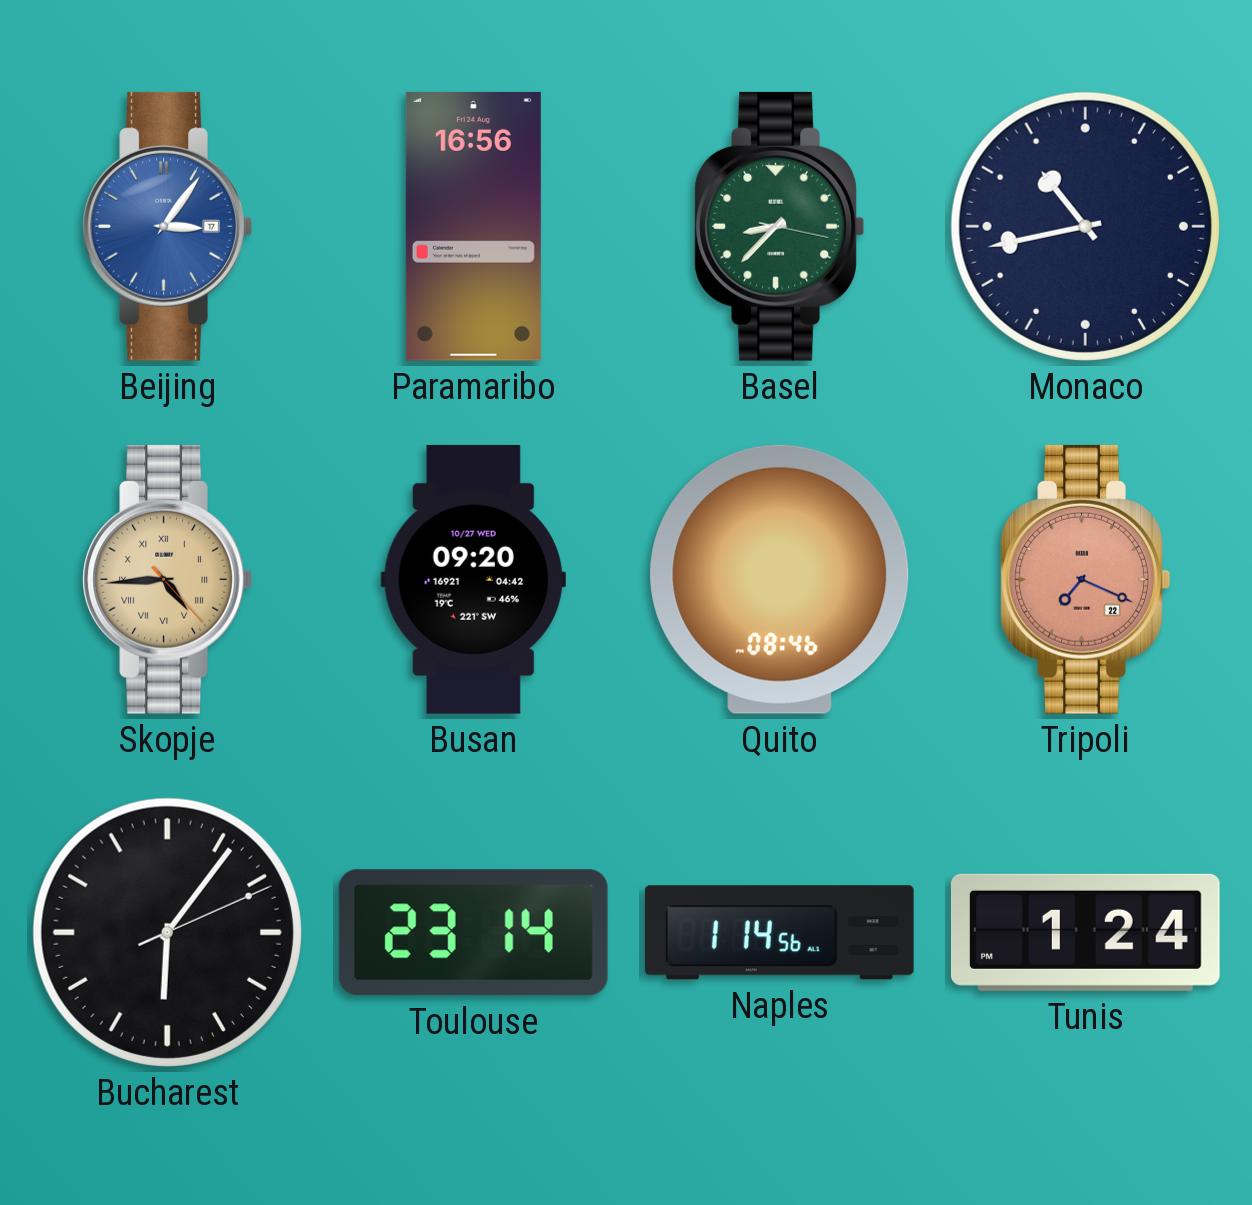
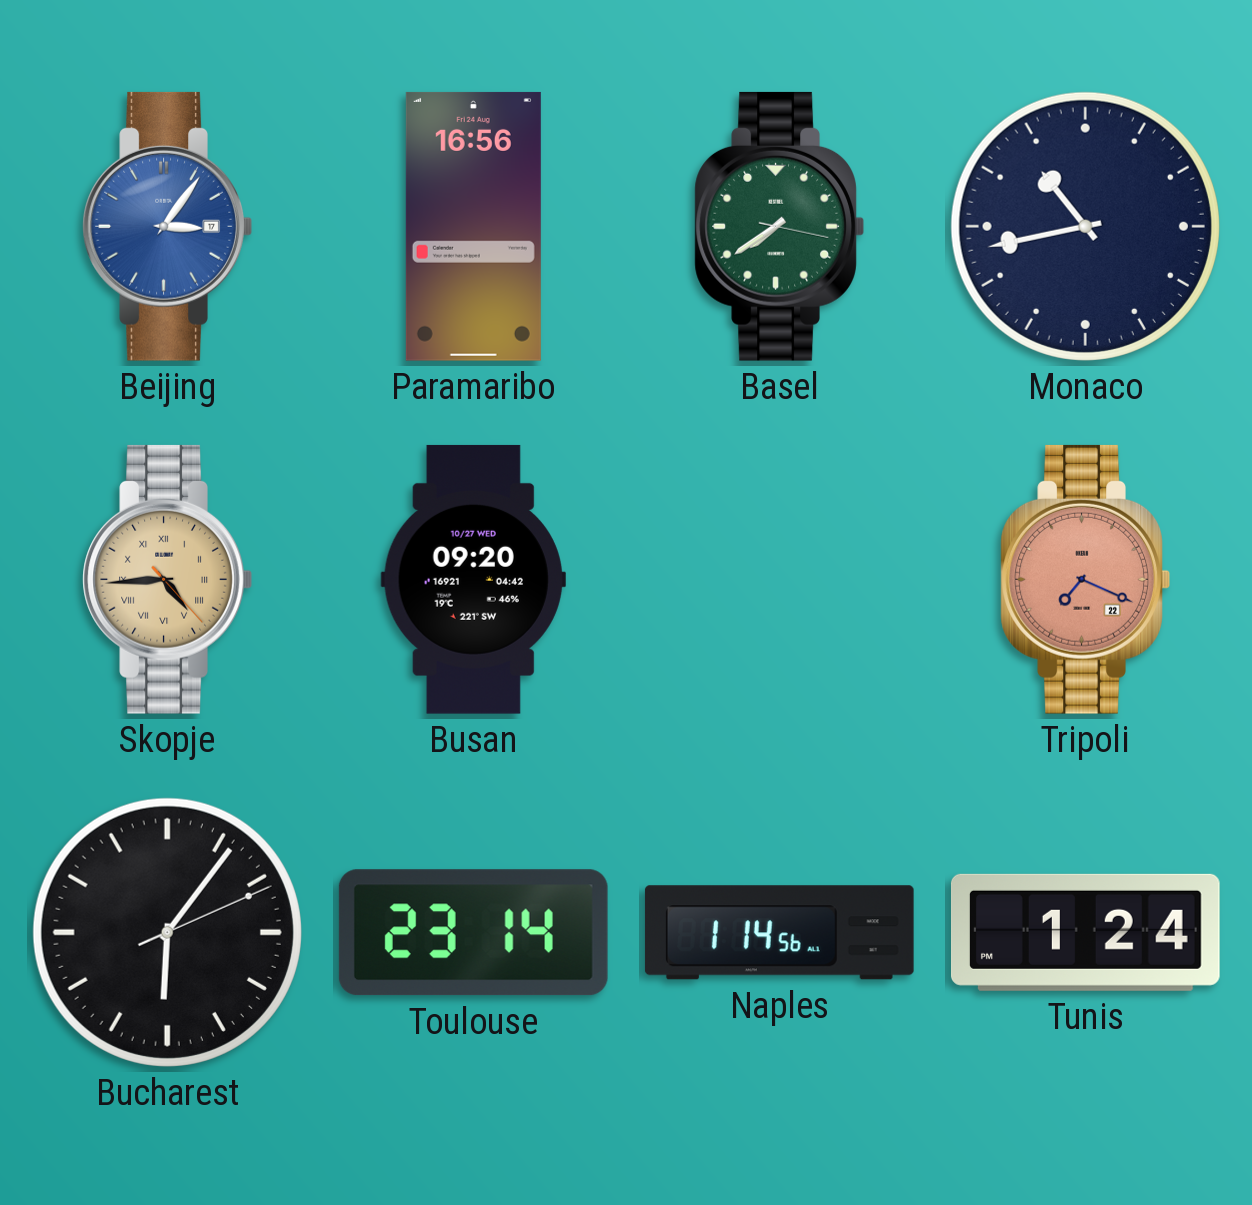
Basel: 8:37 -> 7:39 (779, 226)
Quito: 08:46 -> none (780, 579)
